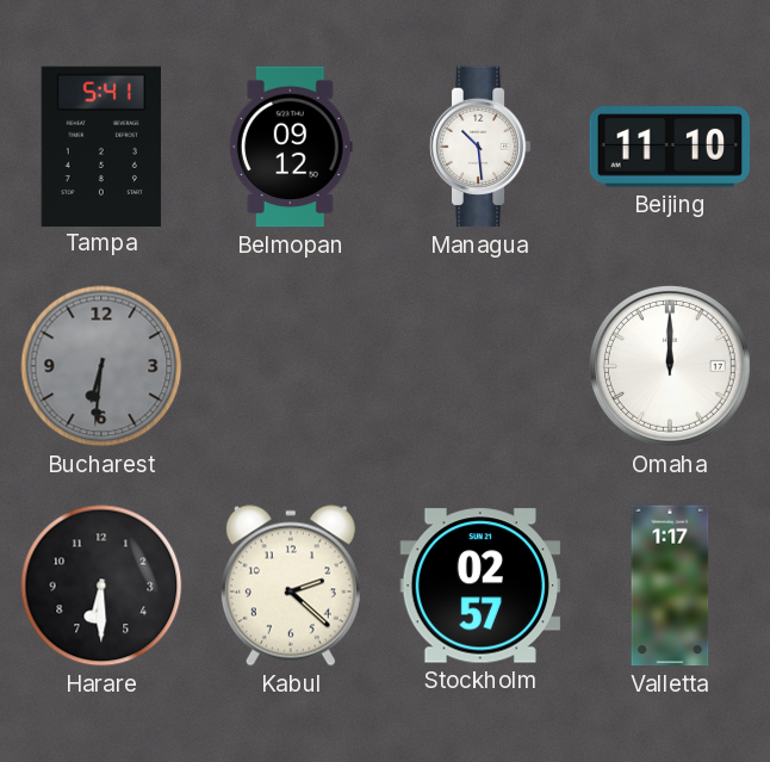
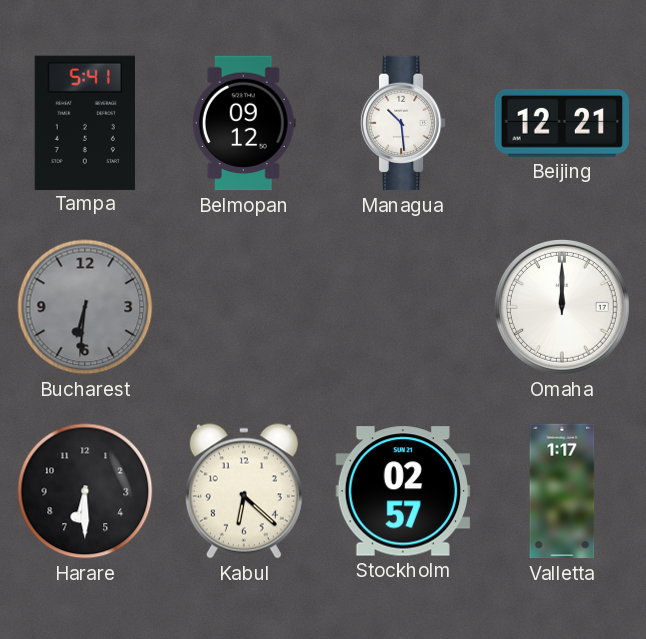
Beijing: 11:10 -> 12:21 (561, 124)
Kabul: 2:22 -> 6:22 (244, 491)
